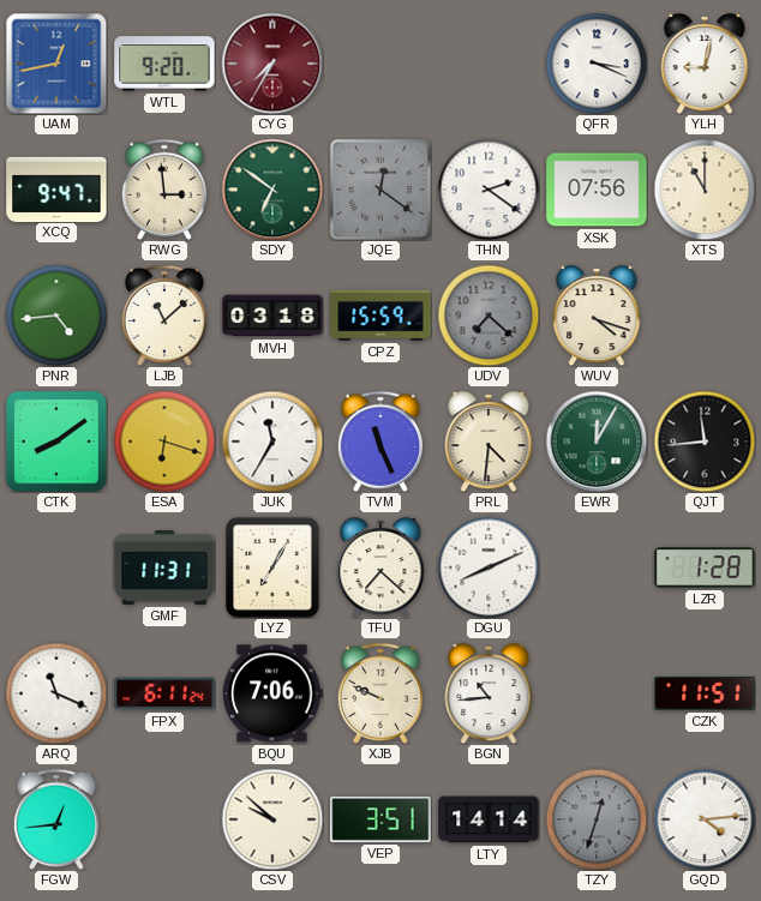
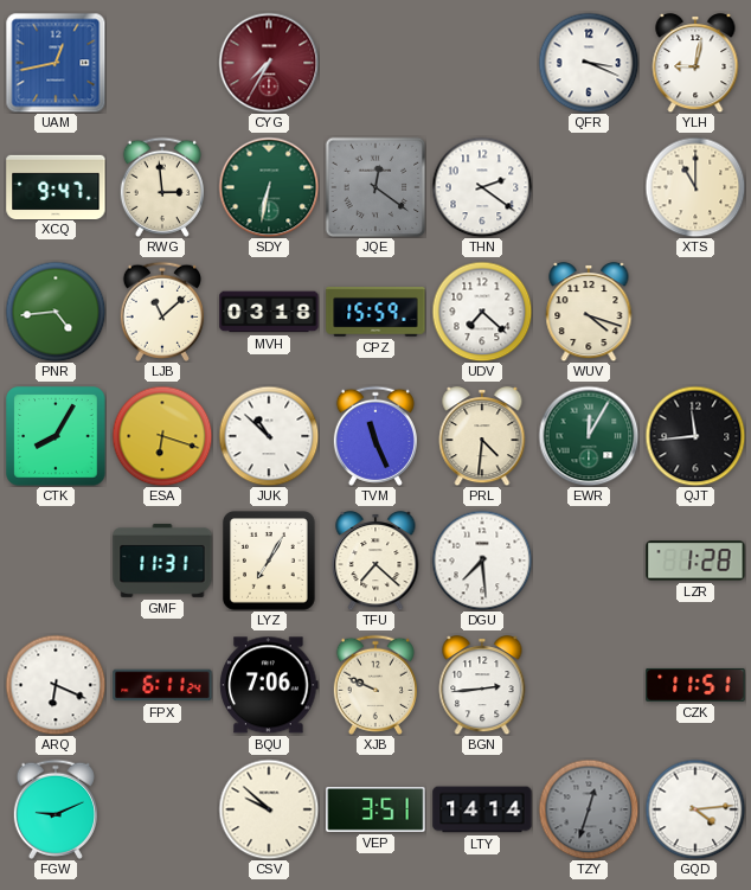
WTL: 9:20 -> none (164, 64)
SDY: 6:51 -> 6:32 (269, 187)
XSK: 07:56 -> none (597, 190)
UDV dial: grey -> white (482, 312)
CTK: 8:09 -> 8:05 (56, 436)
JUK: 11:35 -> 10:52 (269, 436)
DGU: 8:11 -> 7:29 (482, 561)
ARQ: 11:19 -> 6:19 (56, 685)
BGN: 10:44 -> 2:44 (482, 686)
FGW: 12:44 -> 9:11 (54, 809)
